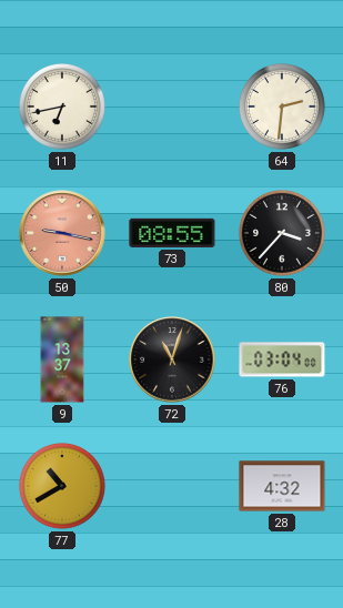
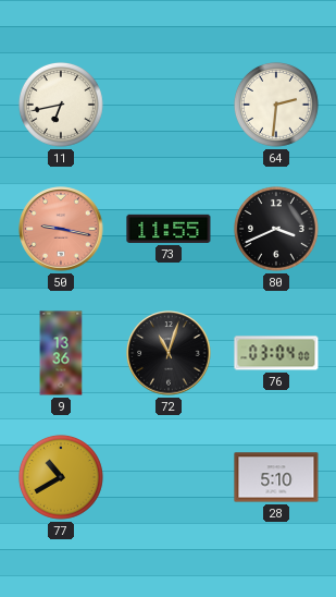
73: 08:55 -> 11:55 (169, 229)
80: 3:37 -> 3:41 (276, 229)
9: 13:37 -> 13:36 (61, 353)
28: 4:32 -> 5:10 (276, 477)
